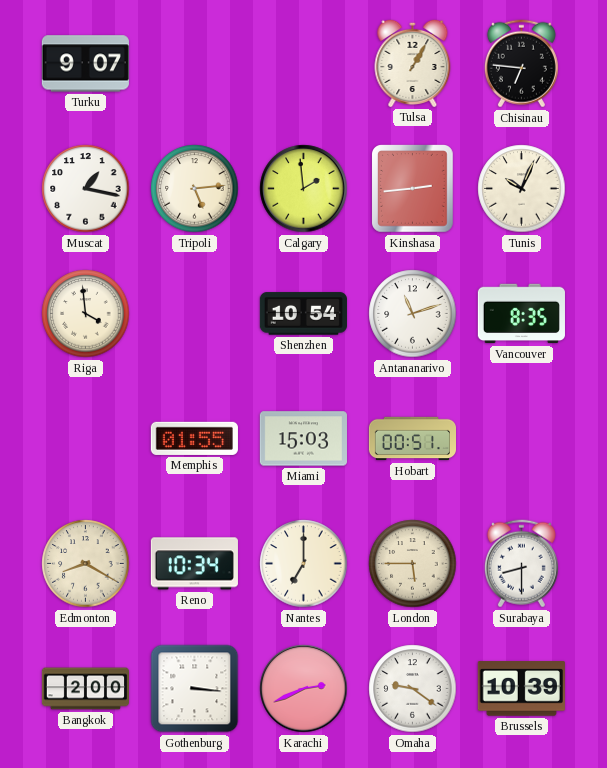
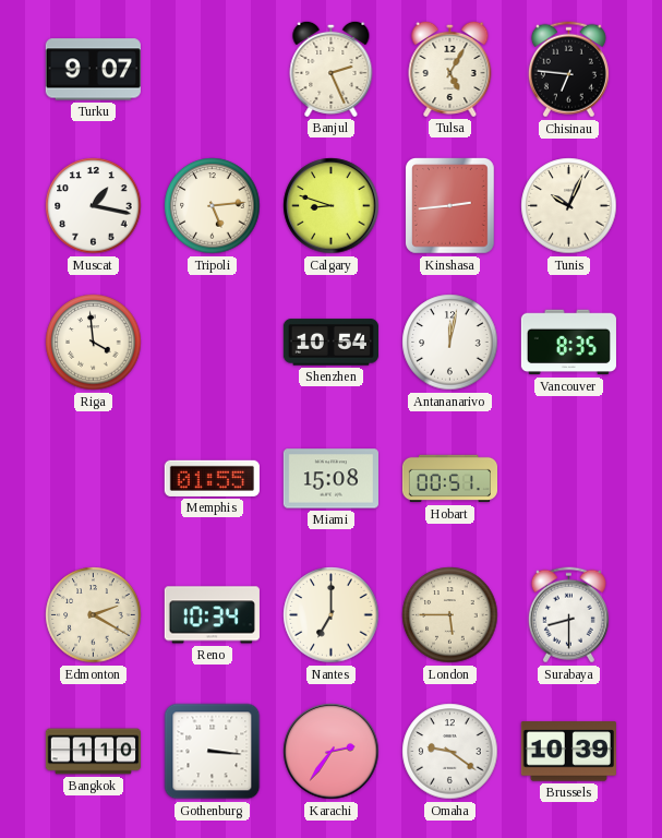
Banjul: none -> 2:26 (332, 69)
Tulsa: 1:05 -> 5:05 (450, 69)
Calgary: 1:59 -> 8:48 (332, 206)
Antananarivo: 11:12 -> 12:02 (450, 343)
Miami: 15:03 -> 15:08 (330, 479)
Edmonton: 8:20 -> 2:20 (94, 615)
Bangkok: 2:00 -> 1:10 (93, 752)
Karachi: 2:41 -> 2:36 (332, 752)
